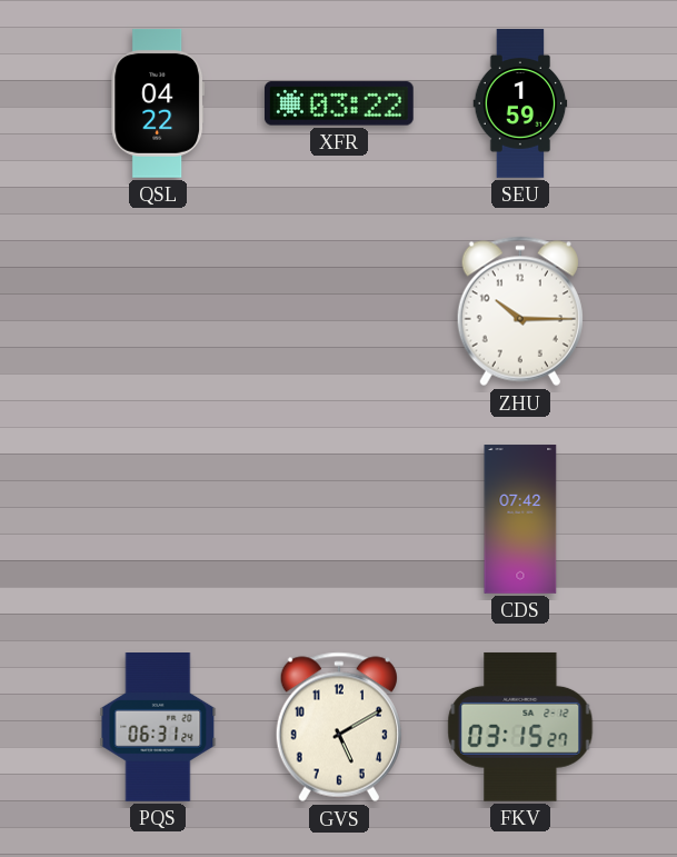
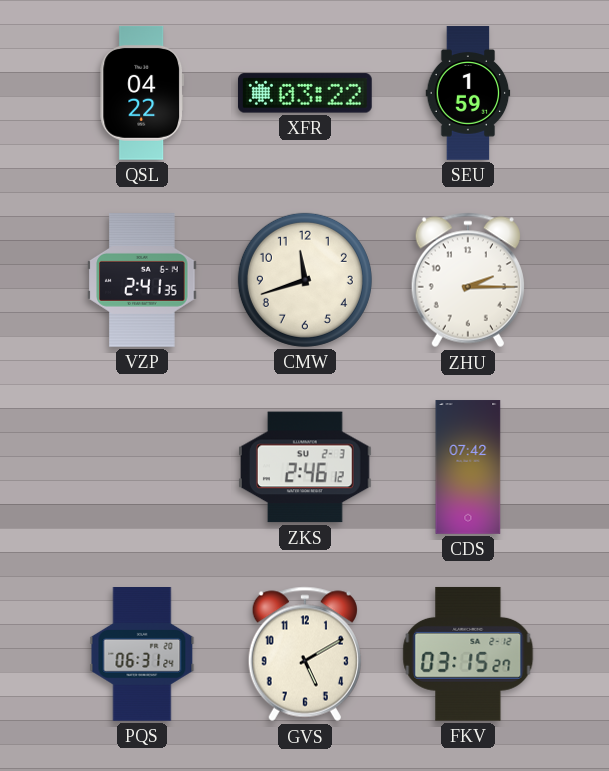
VZP: none -> 2:41 (142, 281)
CMW: none -> 11:42 (305, 280)
ZHU: 10:15 -> 2:15 (468, 280)
ZKS: none -> 2:46 (305, 467)
